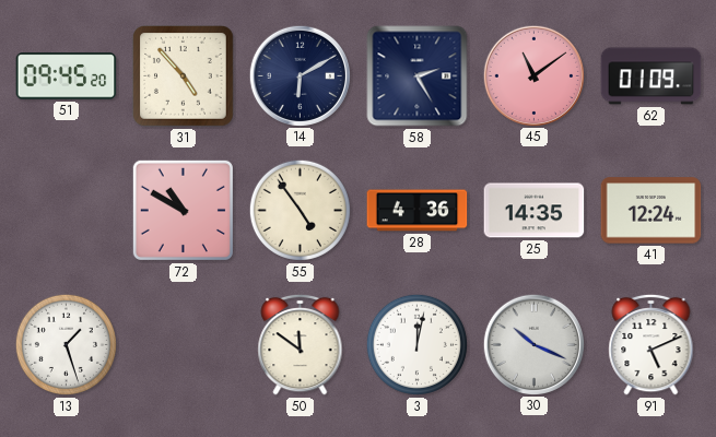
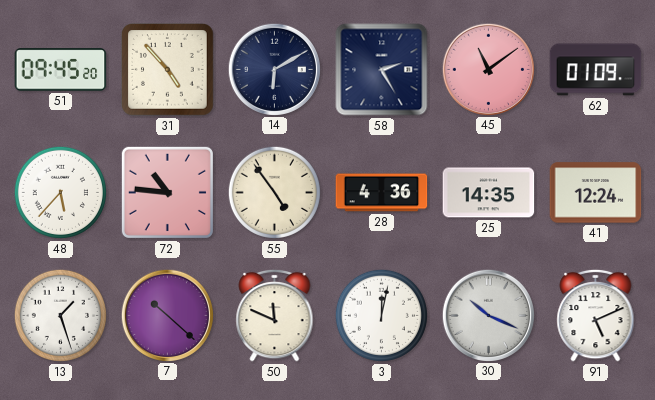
48: none -> 5:37 (60, 192)
72: 10:50 -> 10:46 (167, 192)
7: none -> 10:22 (167, 315)
50: 11:51 -> 11:49 (275, 315)
